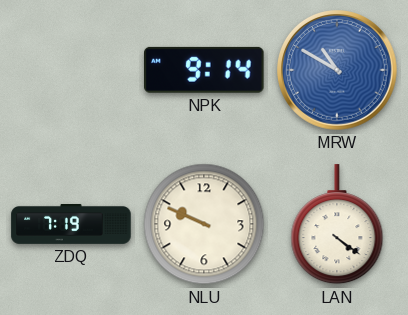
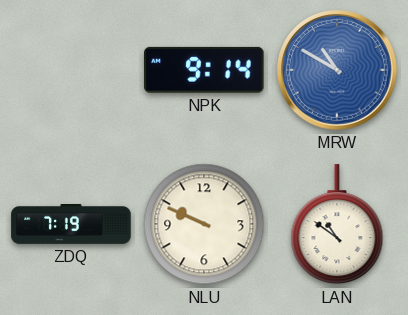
LAN: 4:21 -> 10:51 (337, 225)
